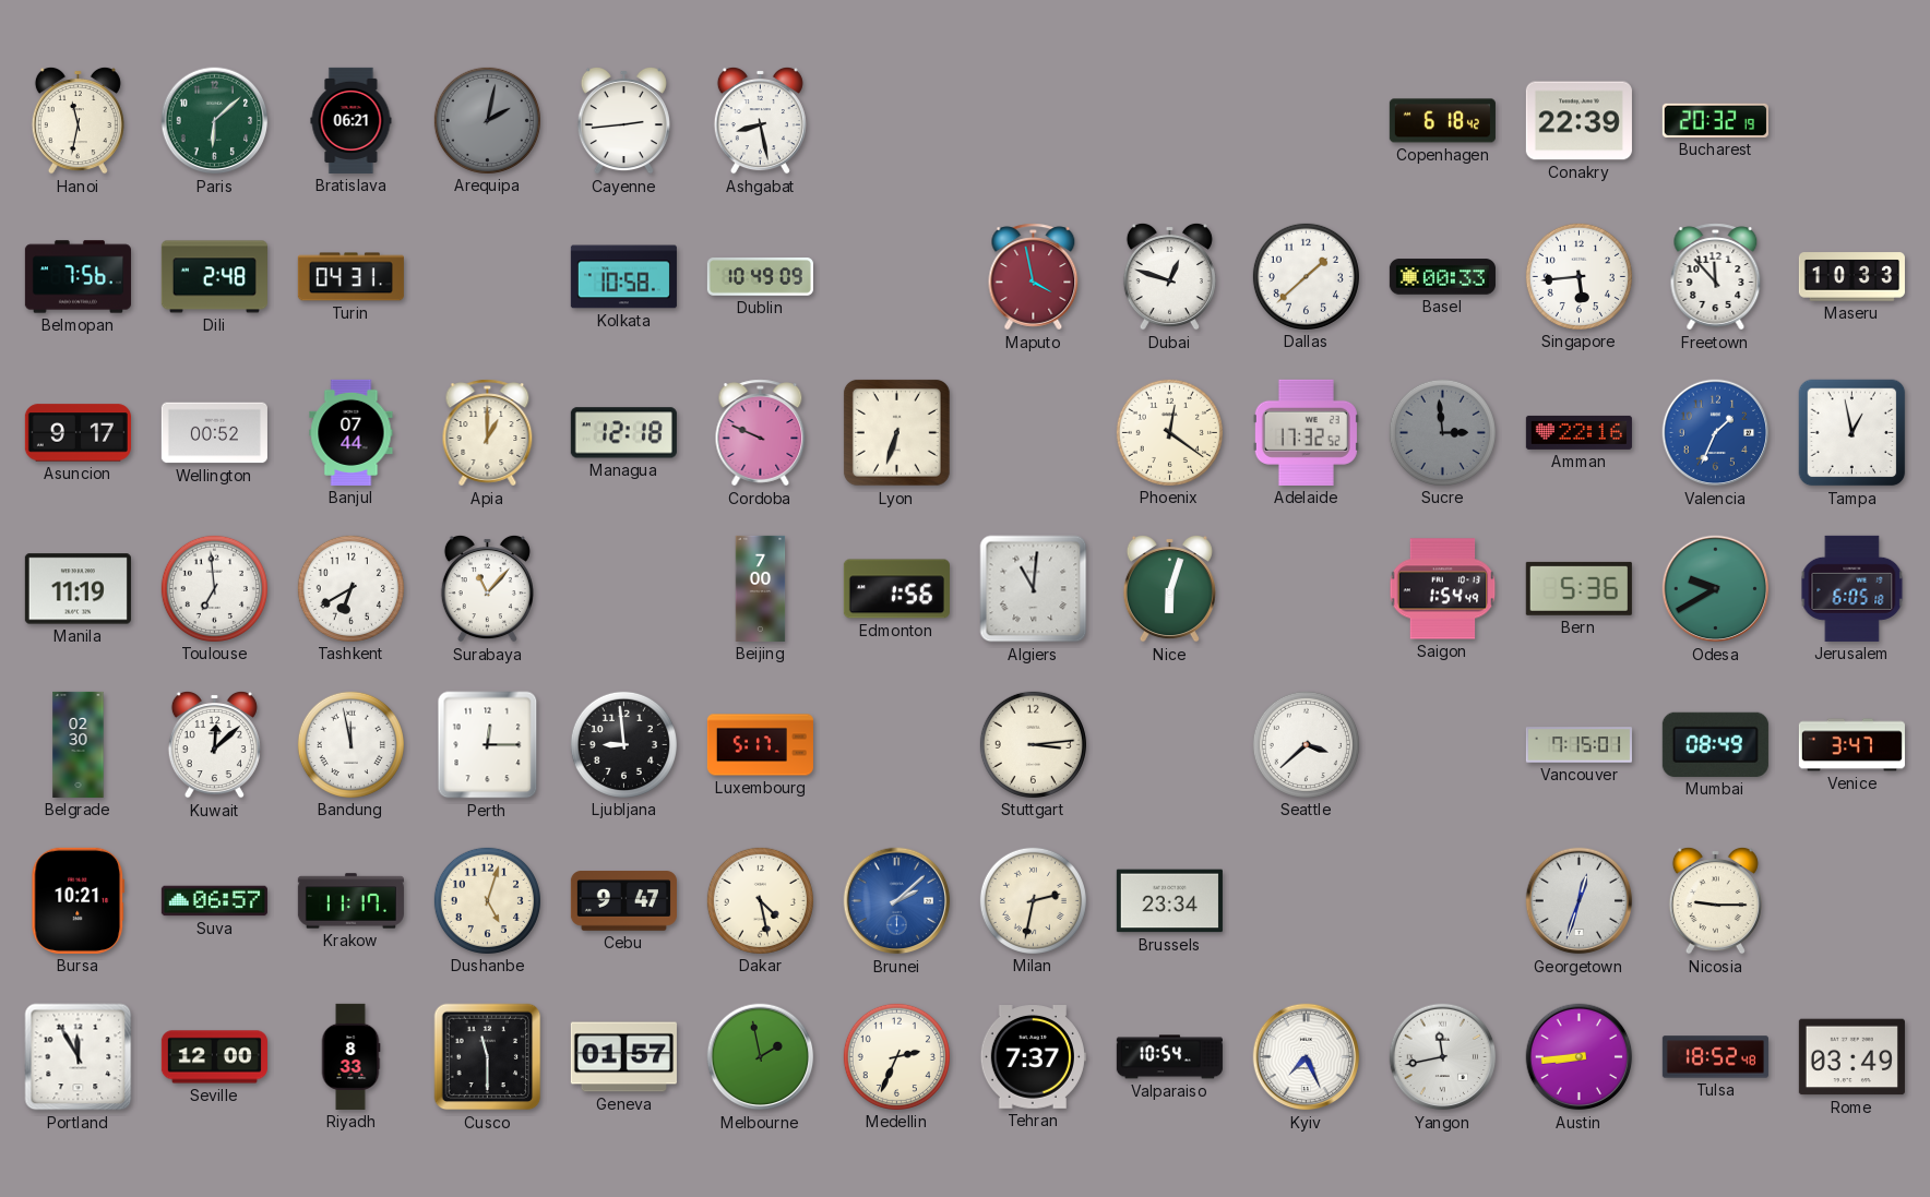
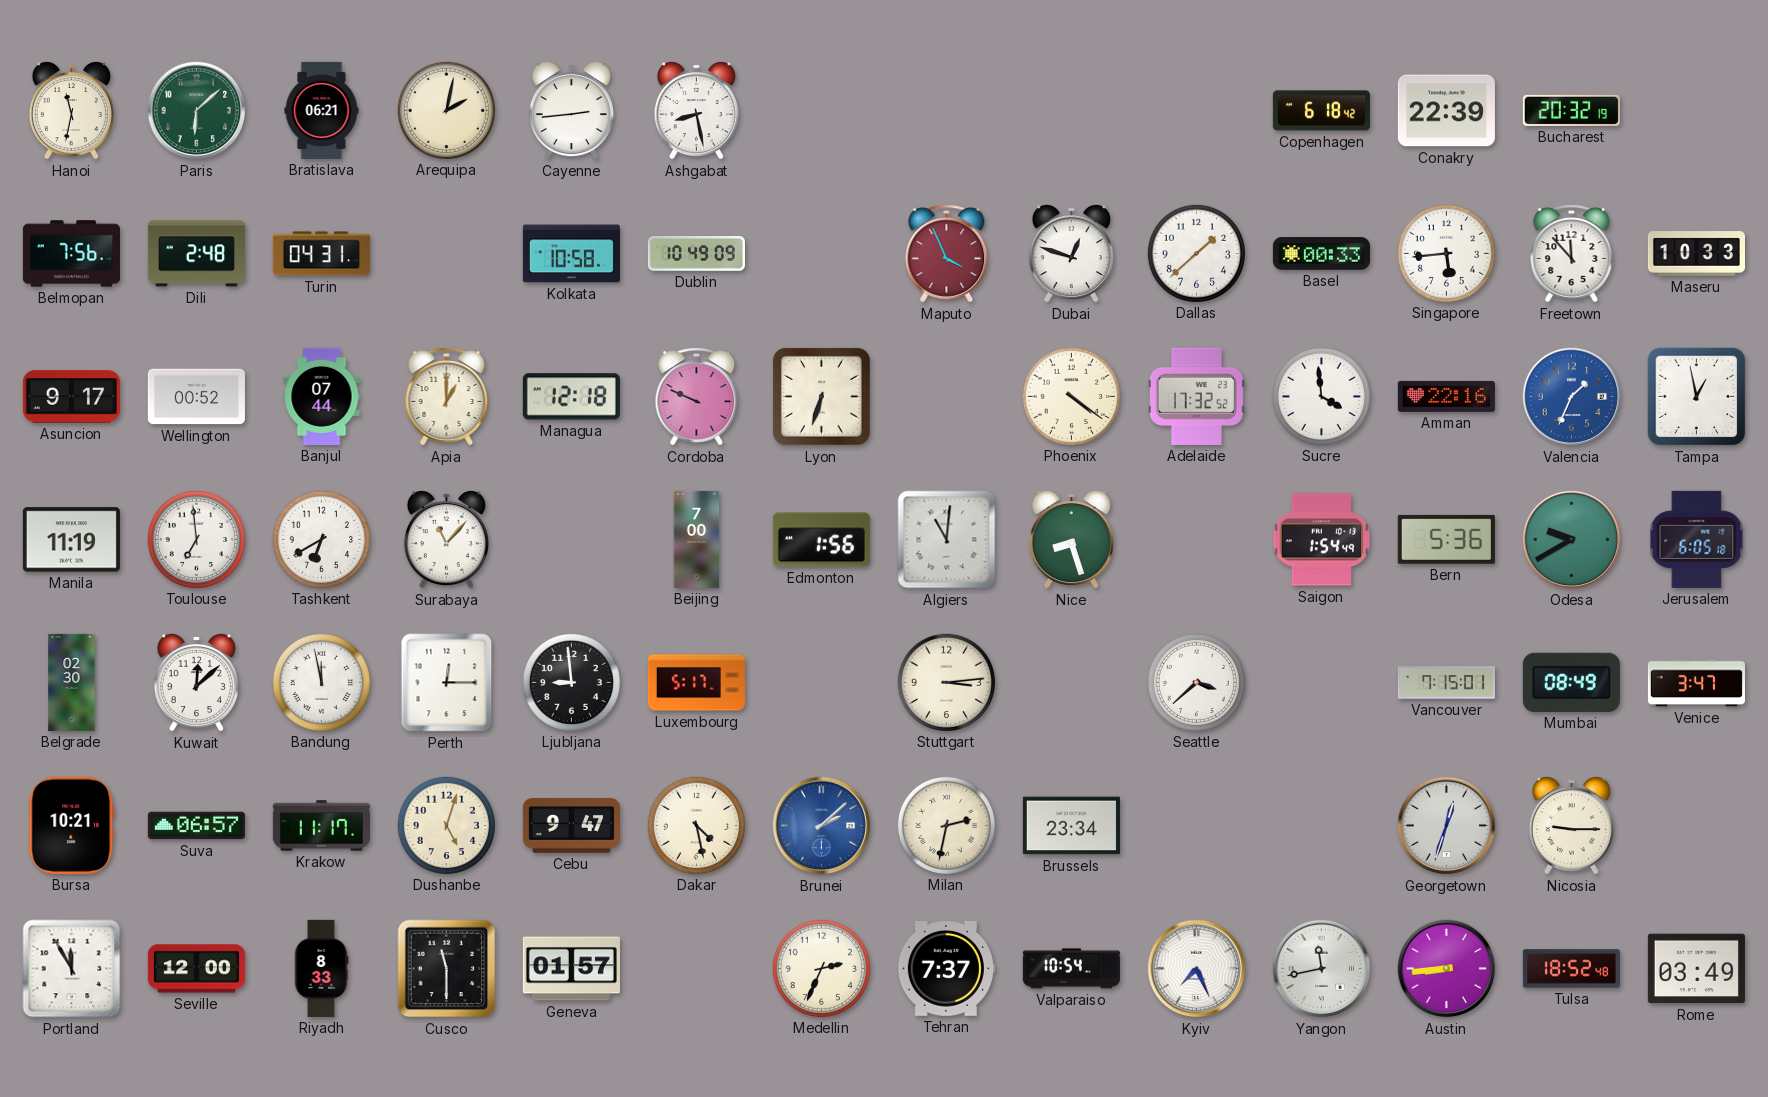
Arequipa dial: grey -> cream (446, 110)
Maputo: 3:58 -> 3:56 (947, 254)
Phoenix: 12:21 -> 4:21 (1071, 396)
Sucre: 2:59 -> 3:59 (1321, 396)
Sucre dial: grey -> white (1321, 396)
Nice: 6:03 -> 8:27 (1071, 539)
Melbourne: 1:58 -> none (761, 1057)
